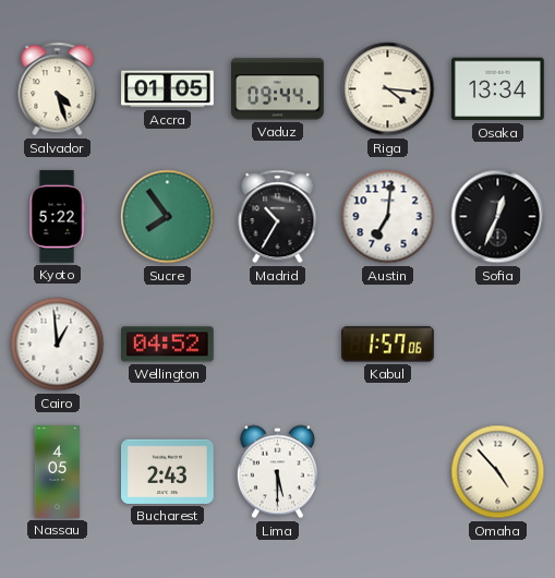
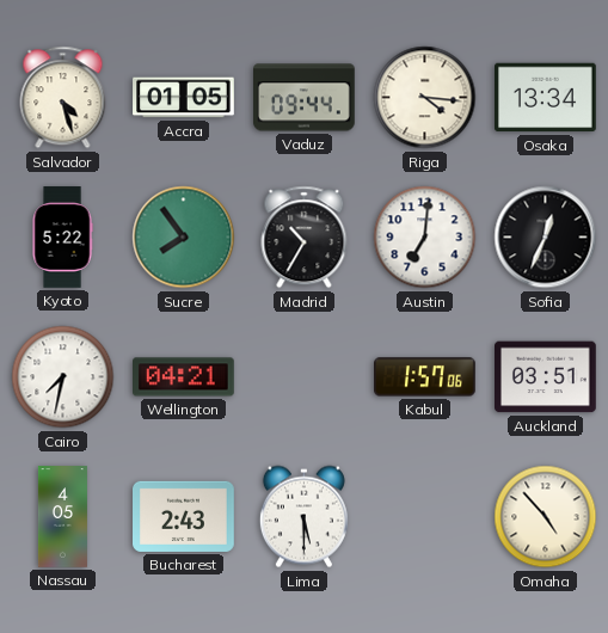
Cairo: 12:59 -> 7:32 (63, 377)
Wellington: 04:52 -> 04:21 (184, 377)
Auckland: none -> 03:51 (546, 377)
